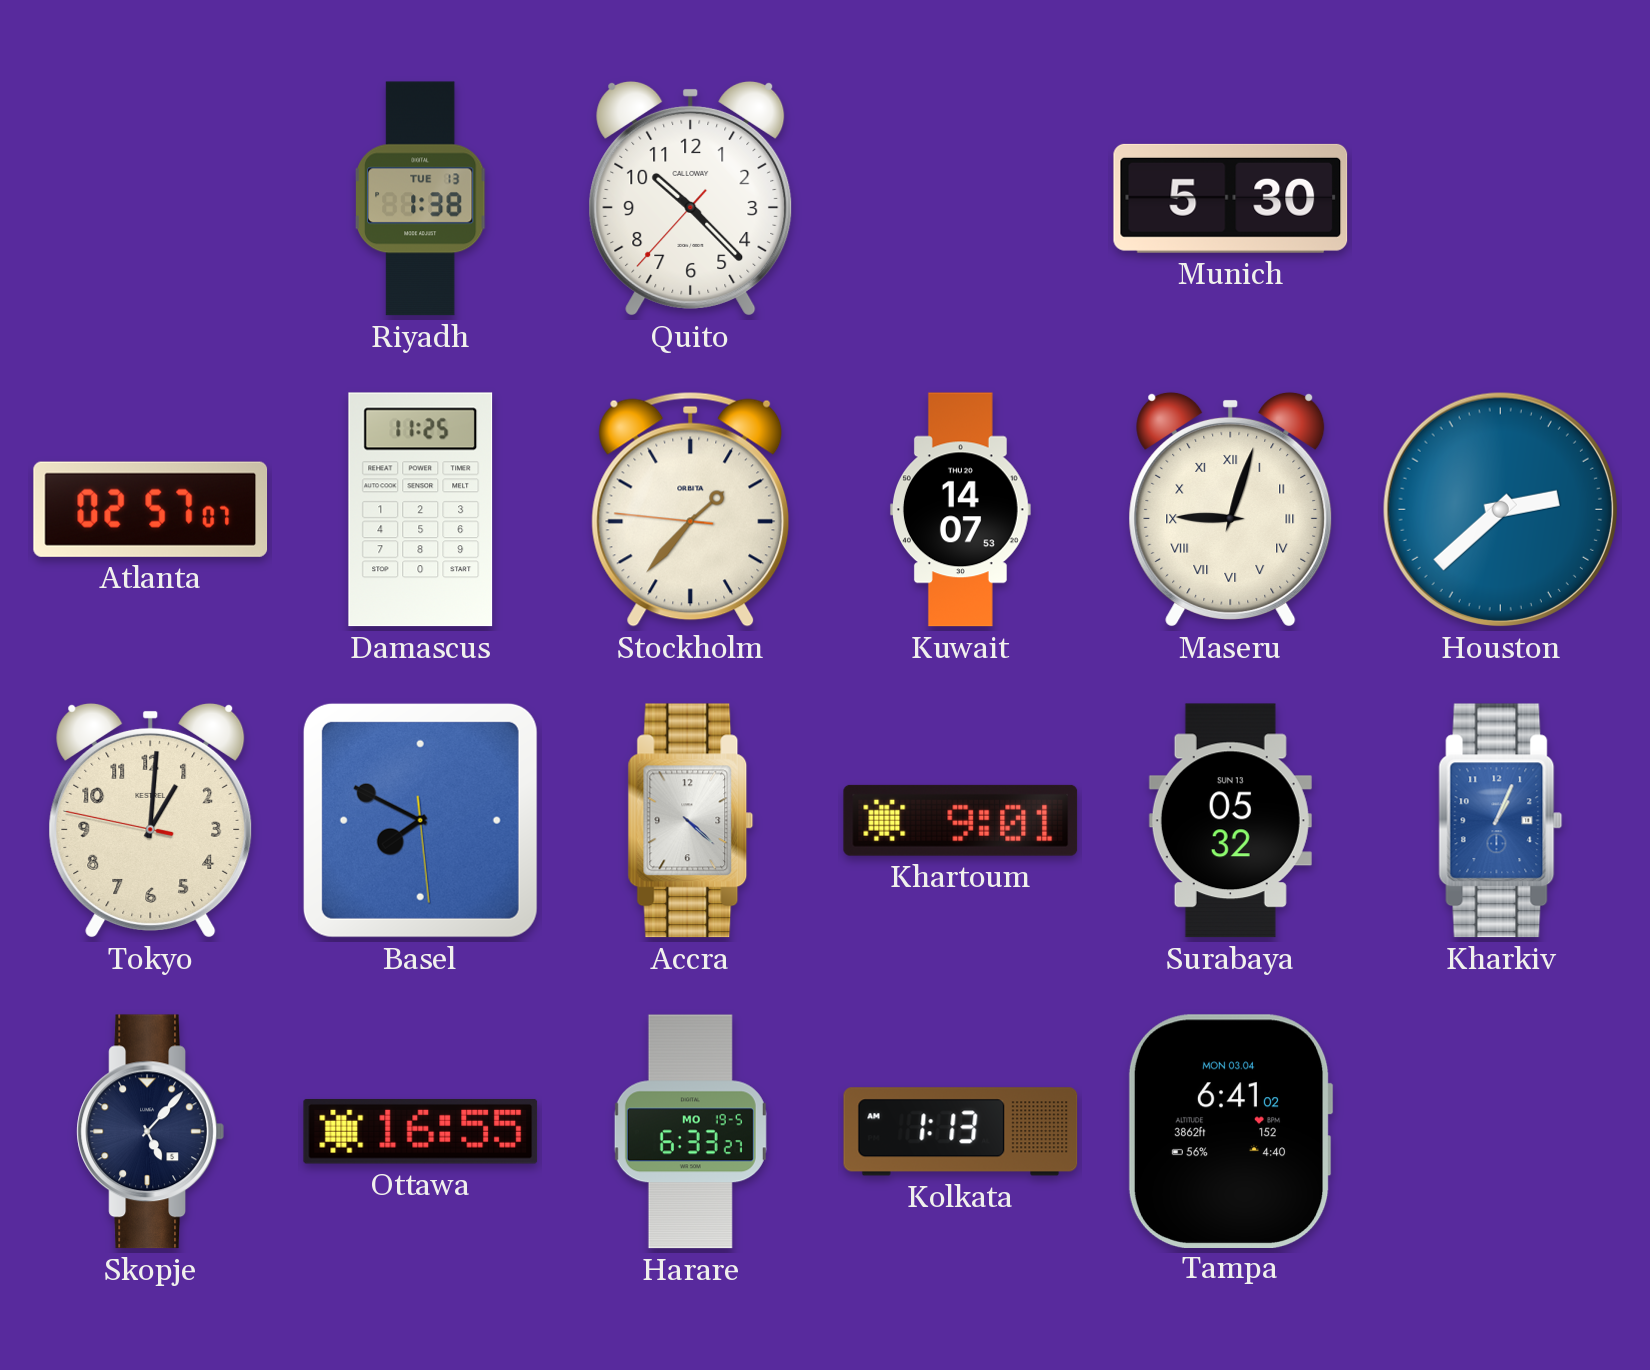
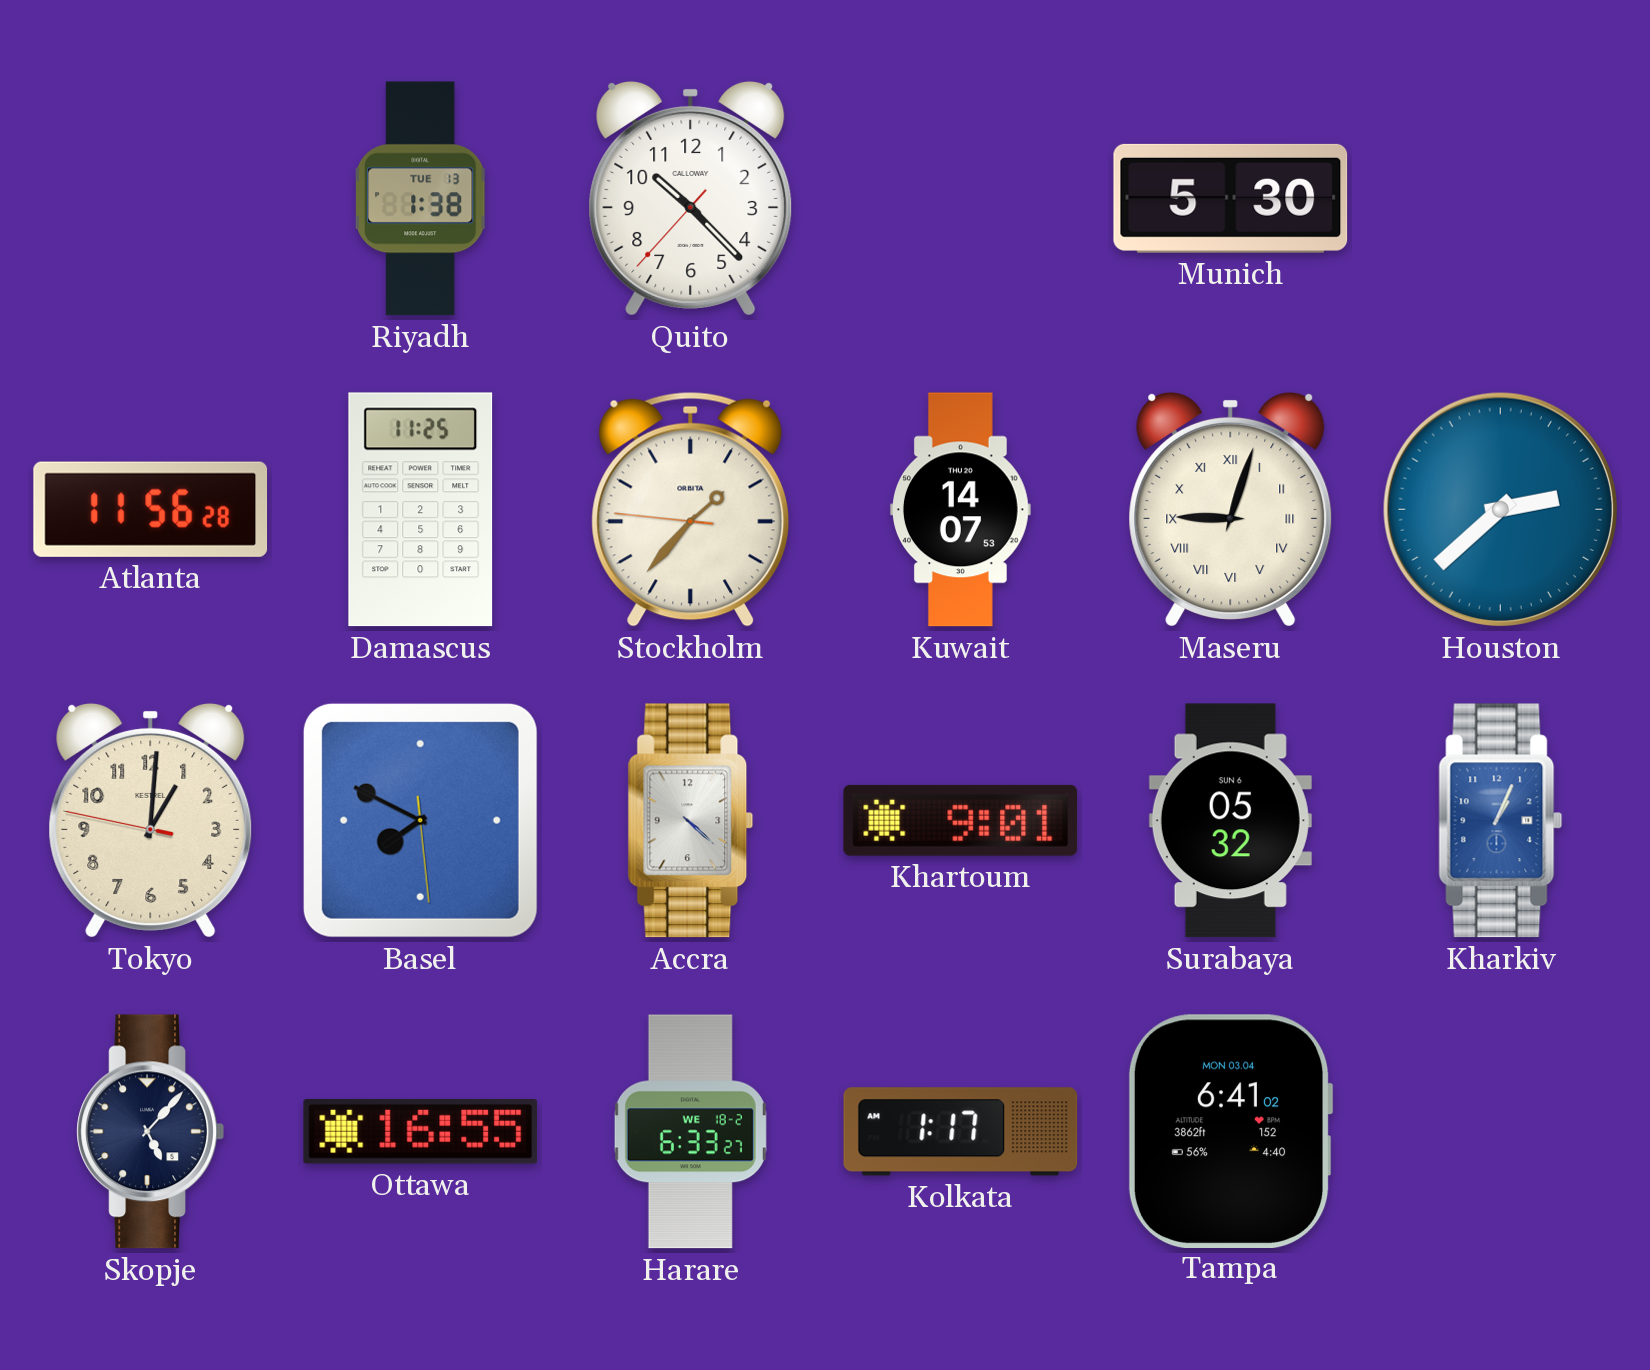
Atlanta: 02:57 -> 11:56 (151, 509)
Surabaya date: SUN 13 -> SUN 6 (1230, 821)
Harare date: MO 19-5 -> WE 18-2 (690, 1132)
Kolkata: 1:13 -> 1:17 (961, 1132)
